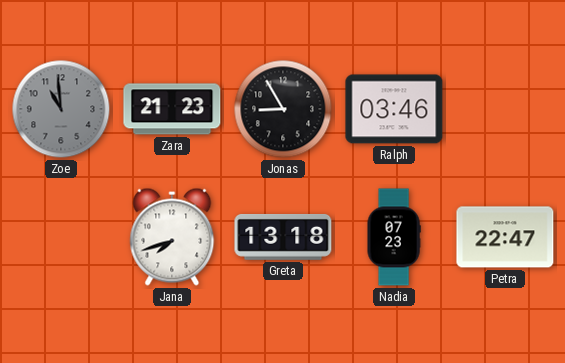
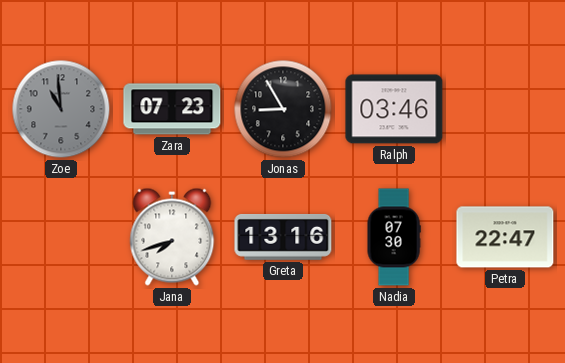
Zara: 21:23 -> 07:23 (172, 109)
Greta: 13:18 -> 13:16 (283, 237)
Nadia: 07:23 -> 07:30 (394, 237)
